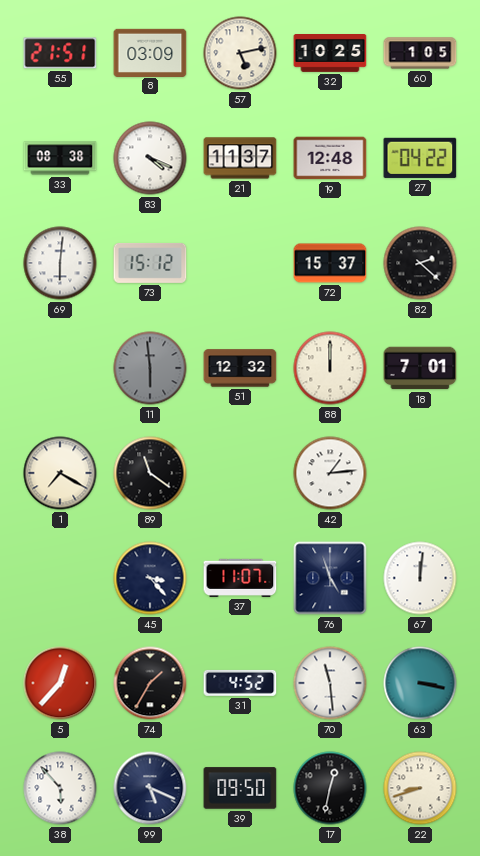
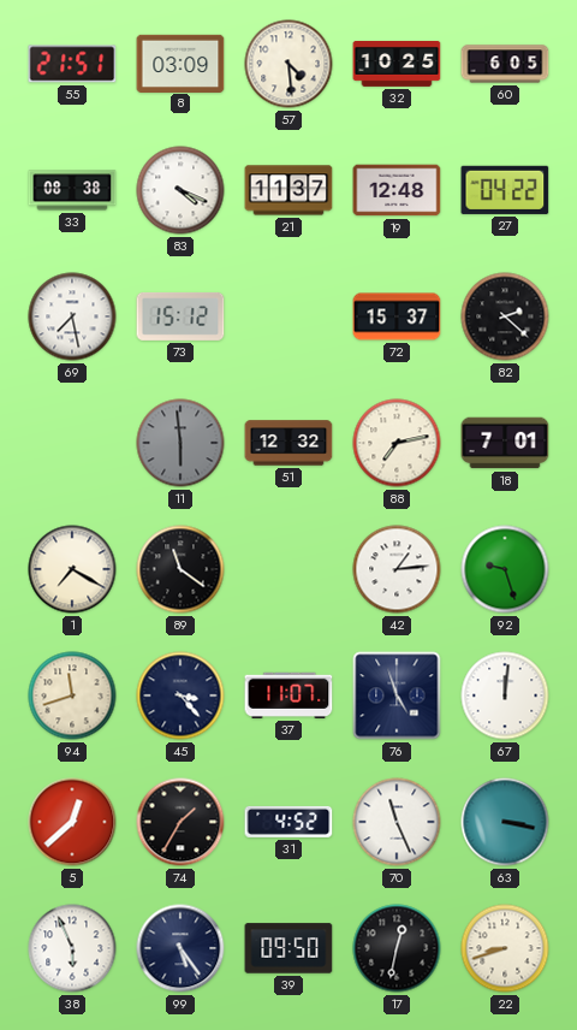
57: 5:13 -> 4:29 (288, 64)
60: 1:05 -> 6:05 (505, 64)
69: 6:01 -> 7:28 (72, 316)
88: 12:00 -> 7:13 (397, 443)
92: none -> 9:27 (505, 569)
94: none -> 11:42 (72, 695)
5: 12:37 -> 12:38 (72, 822)
70: 11:29 -> 11:26 (397, 822)
38: 5:53 -> 5:56 (72, 948)
99: 5:19 -> 5:24 (180, 948)
